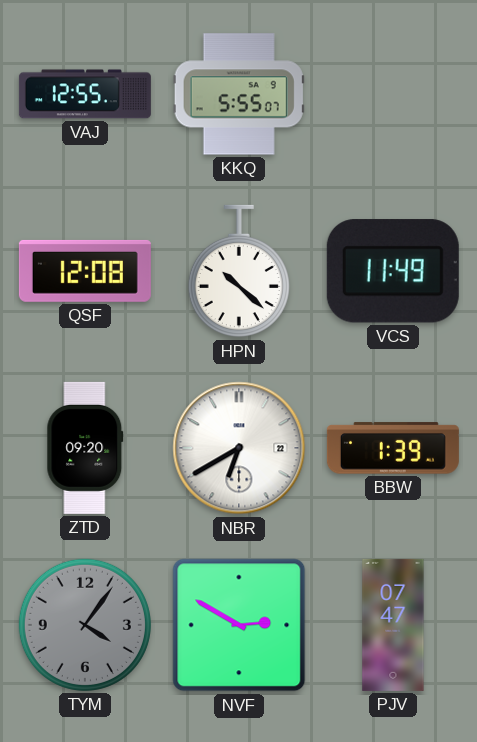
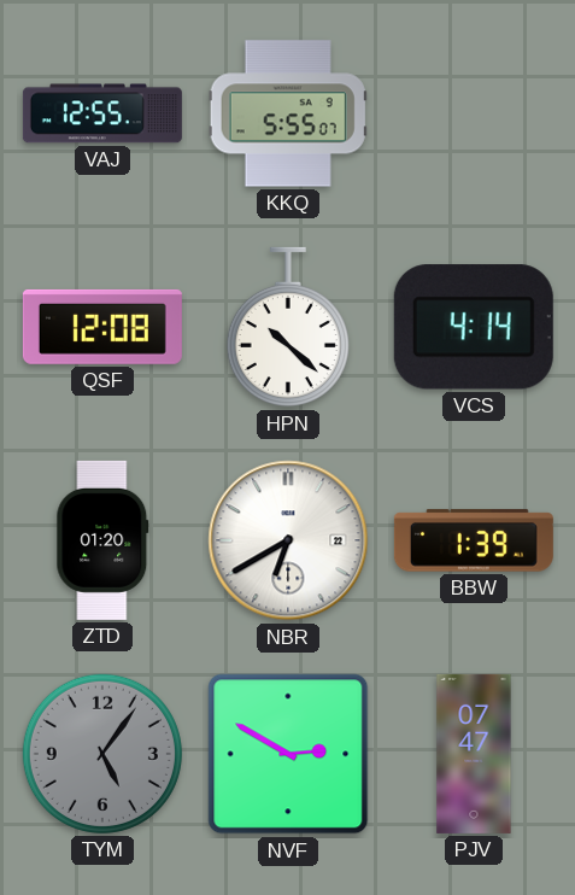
VCS: 11:49 -> 4:14 (474, 327)
ZTD: 09:20 -> 01:20 (102, 540)
TYM: 4:06 -> 5:06 (102, 754)
